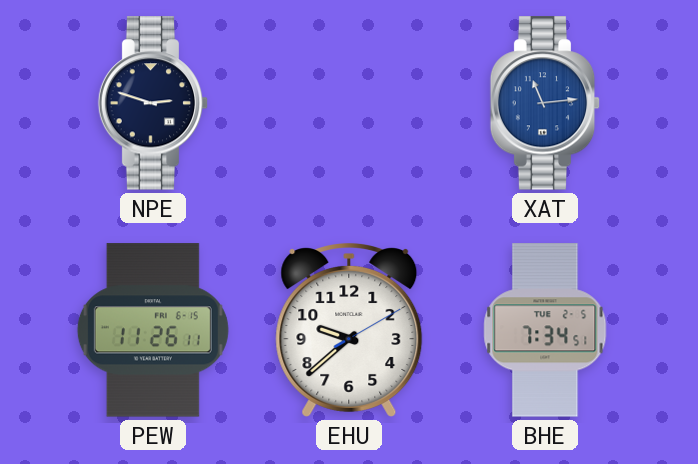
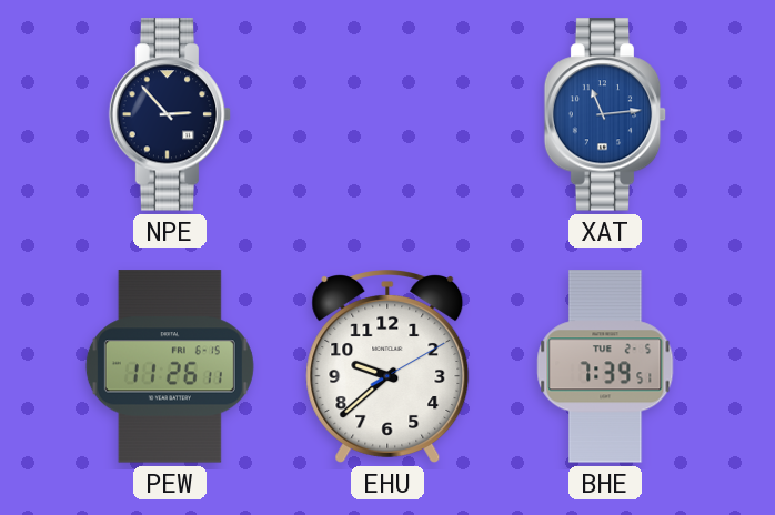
NPE: 2:48 -> 2:53 (170, 114)
BHE: 7:34 -> 7:39 (605, 366)
